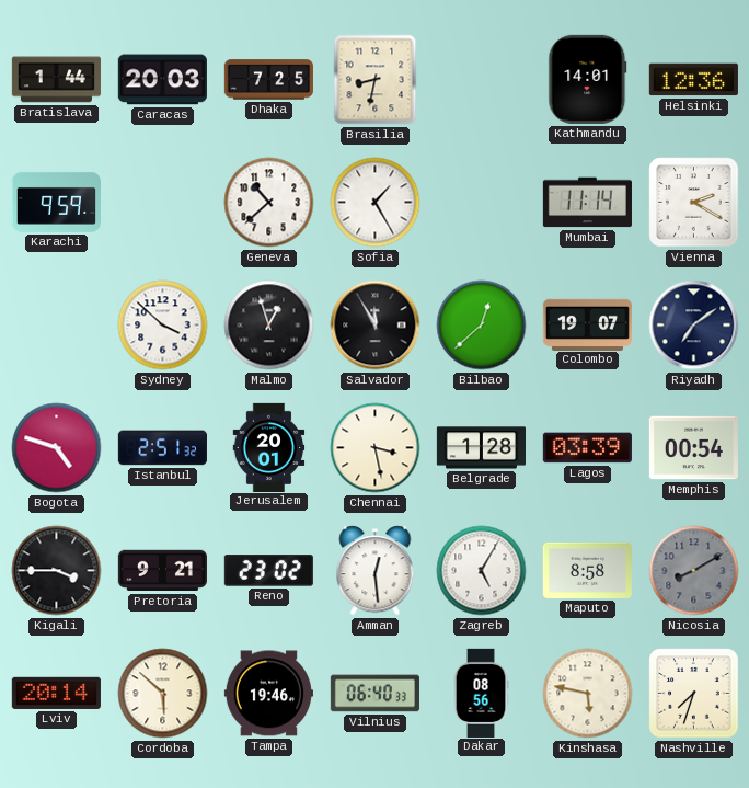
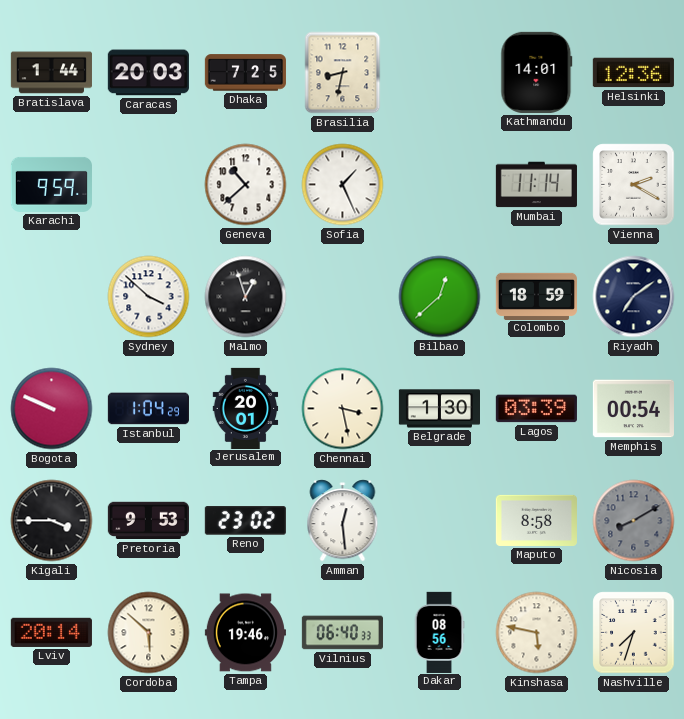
Sofia: 1:25 -> 1:26 (343, 185)
Salvador: 11:55 -> none (376, 326)
Colombo: 19:07 -> 18:59 (536, 296)
Bogota: 4:48 -> 9:49 (52, 409)
Istanbul: 2:51 -> 1:04 (148, 409)
Belgrade: 1:28 -> 1:30 (439, 409)
Pretoria: 9:21 -> 9:53 (148, 521)
Zagreb: 5:05 -> none (482, 571)
